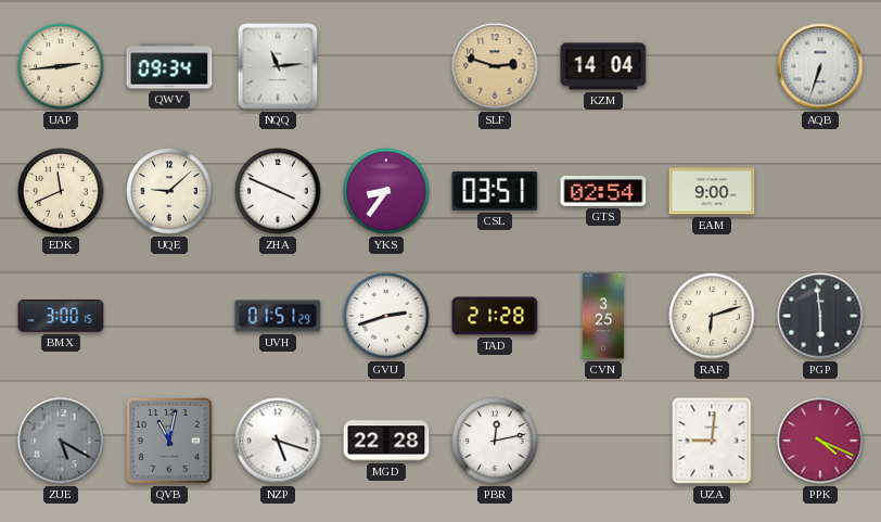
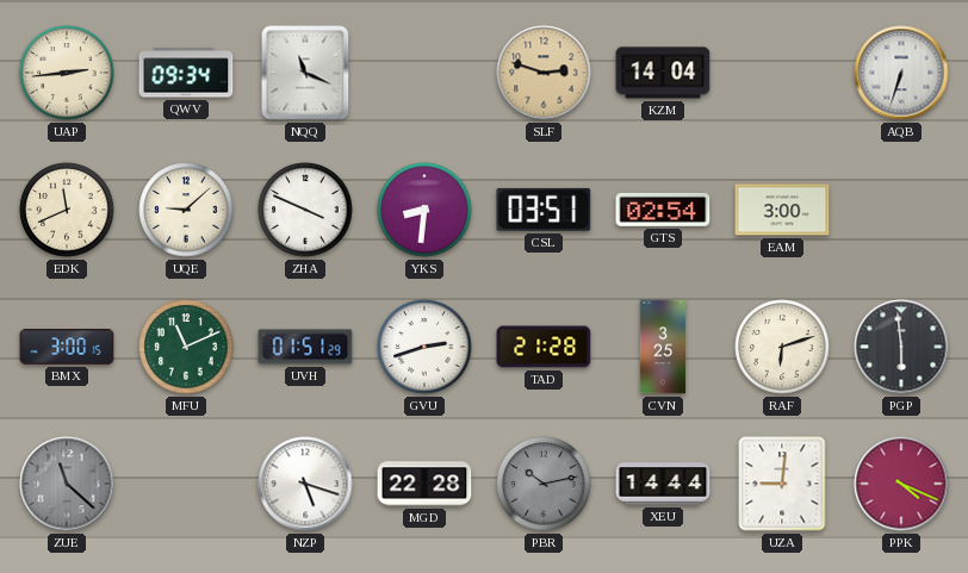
NQQ: 11:14 -> 11:19 (305, 73)
YKS: 8:36 -> 8:31 (424, 210)
EAM: 9:00 -> 3:00 (782, 210)
MFU: none -> 11:11 (186, 347)
ZUE: 5:20 -> 11:22 (67, 484)
QVB: 11:02 -> none (170, 442)
PBR: 12:13 -> 10:13 (544, 484)
PBR dial: white -> grey (544, 484)
XEU: none -> 14:44 (663, 484)
